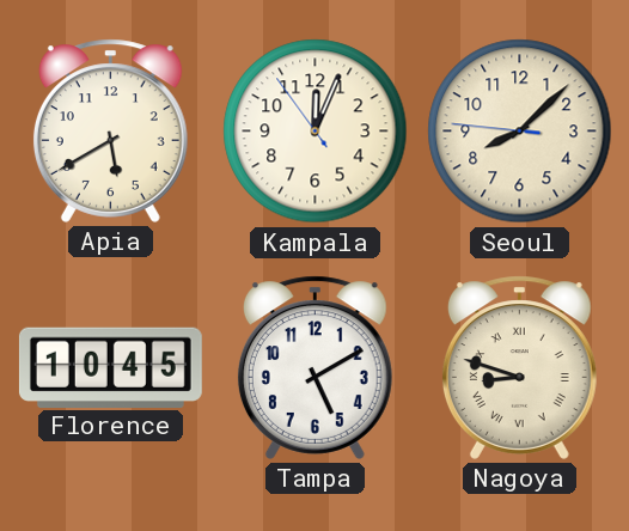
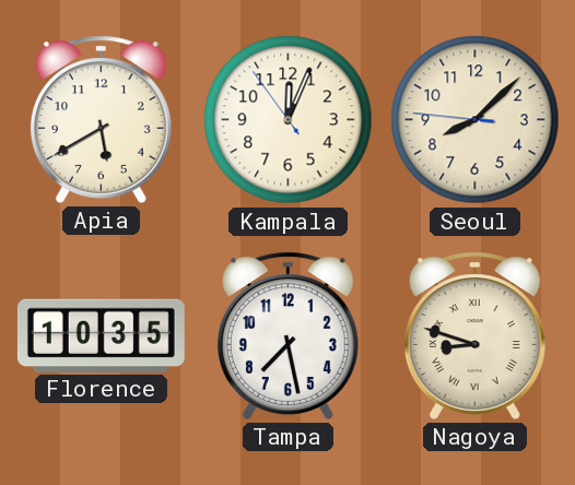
Florence: 10:45 -> 10:35 (101, 335)
Tampa: 5:10 -> 7:28 (287, 335)
